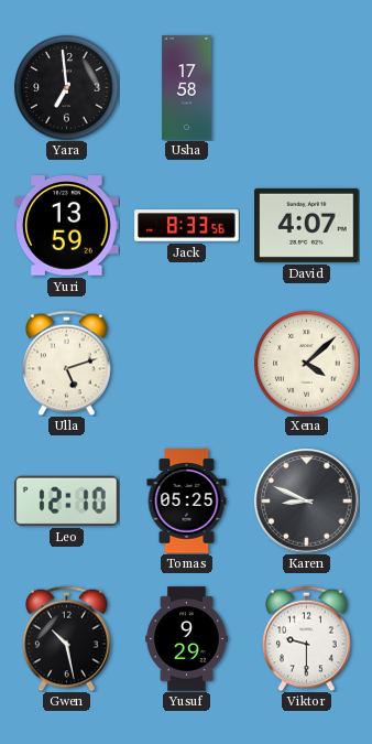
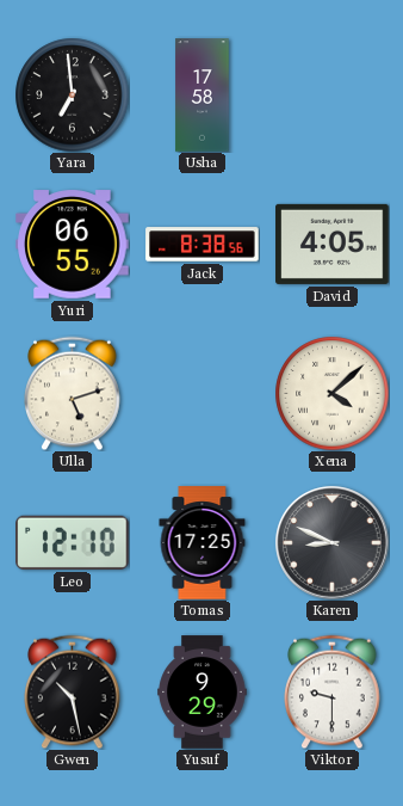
Yuri: 13:59 -> 06:55 (73, 245)
Jack: 8:33 -> 8:38 (203, 245)
David: 4:07 -> 4:05 (333, 244)
Tomas: 05:25 -> 17:25 (203, 543)
